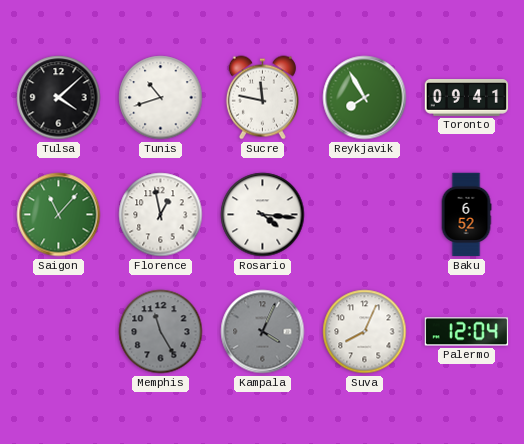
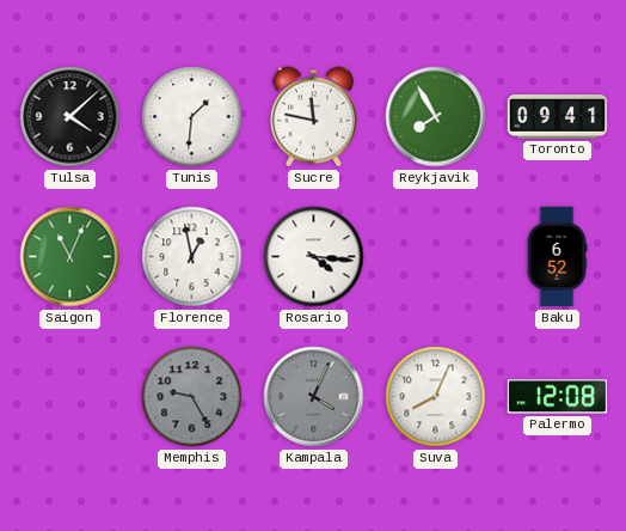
Tunis: 10:42 -> 1:31 (192, 117)
Saigon: 11:07 -> 11:04 (70, 257)
Memphis: 11:25 -> 9:25 (192, 397)
Palermo: 12:04 -> 12:08 (558, 397)
